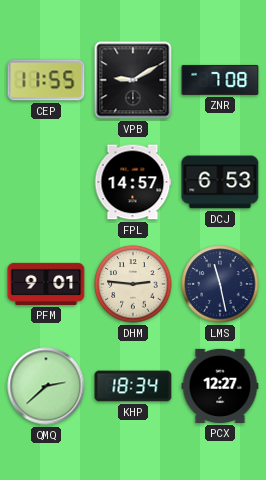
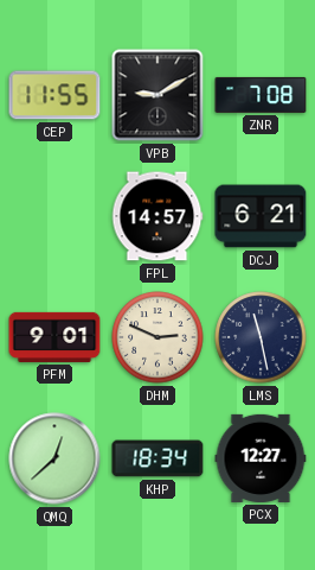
DCJ: 6:53 -> 6:21 (261, 216)
DHM: 2:46 -> 2:49 (157, 337)
QMQ: 2:38 -> 12:38 (54, 458)
